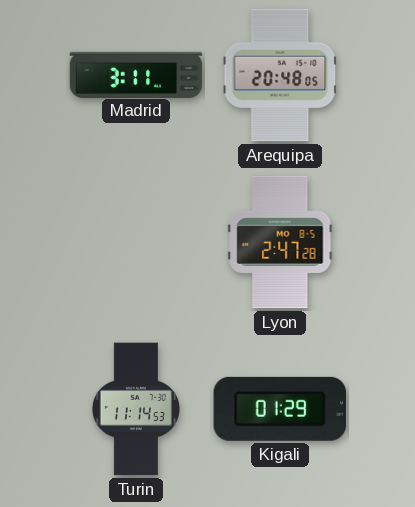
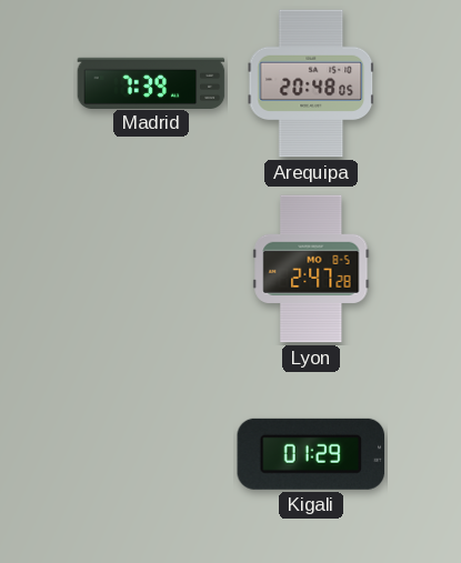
Madrid: 3:11 -> 7:39 (151, 82)
Turin: 11:14 -> none (135, 409)
